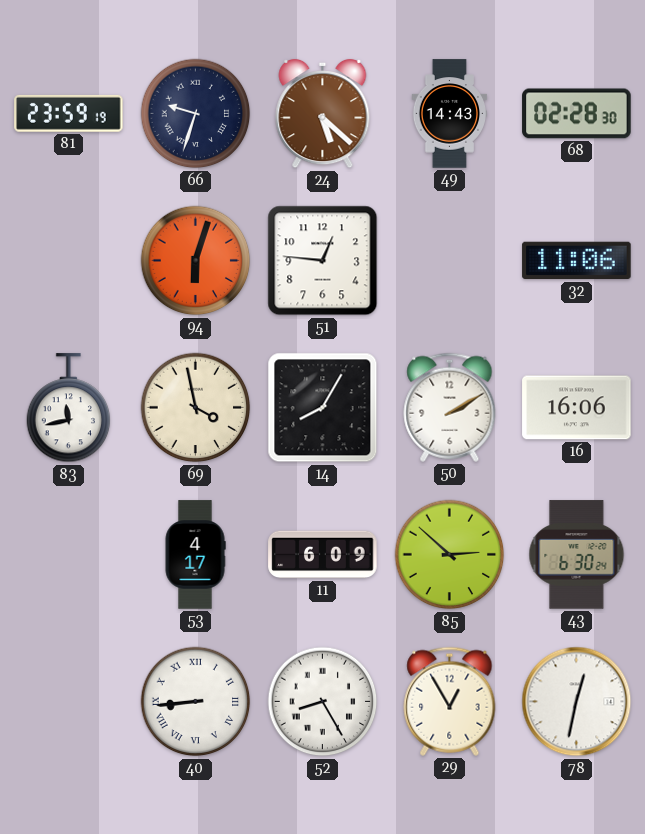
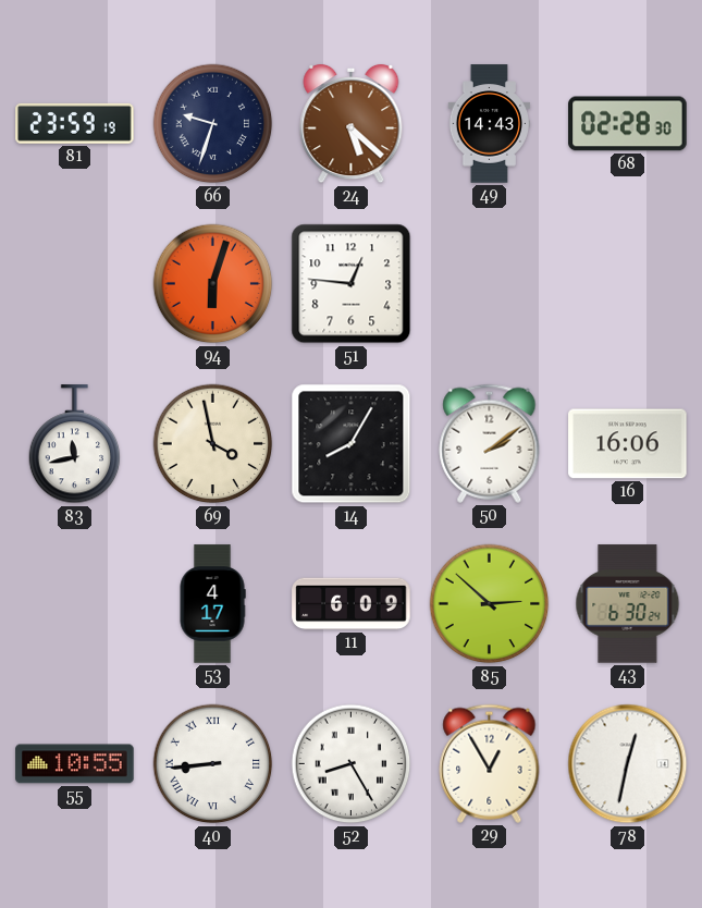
32: 11:06 -> none (577, 261)
50: 2:10 -> 2:09 (490, 443)
55: none -> 10:55 (75, 764)
